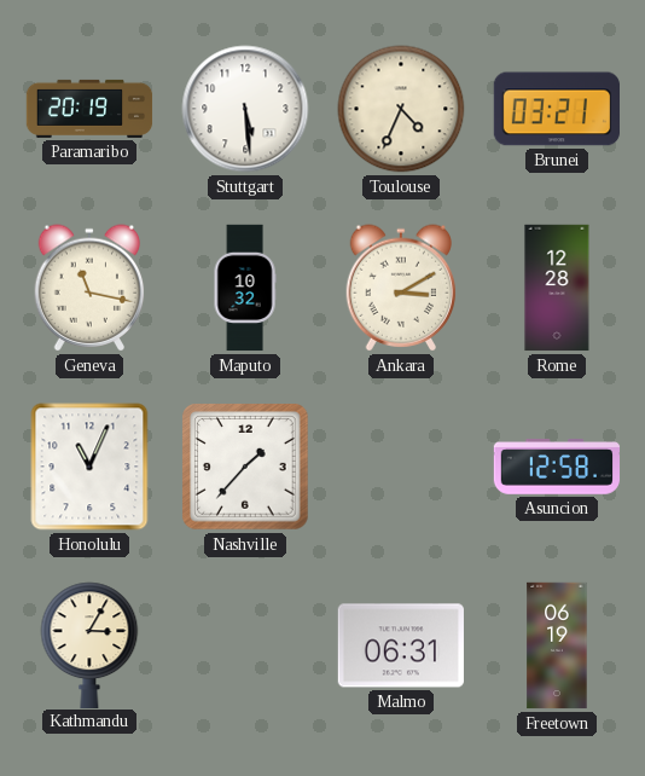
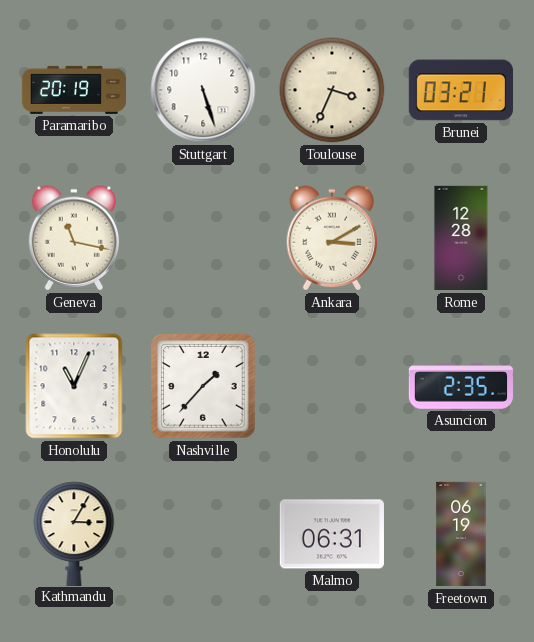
Stuttgart: 5:29 -> 5:27 (203, 90)
Toulouse: 4:34 -> 3:34 (332, 90)
Maputo: 10:32 -> none (245, 288)
Asuncion: 12:58 -> 2:35 (461, 386)
